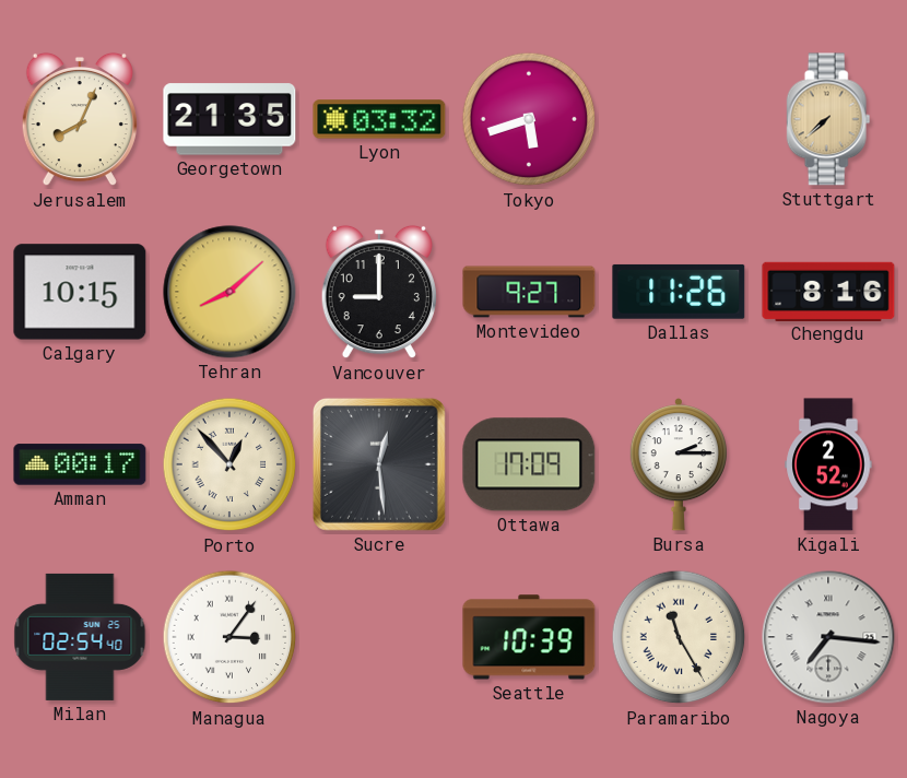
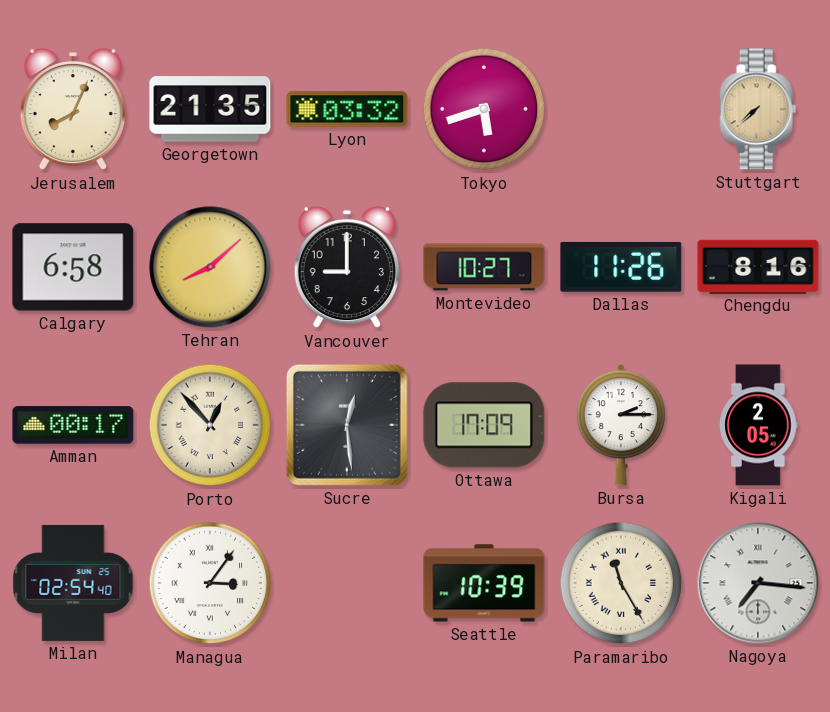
Calgary: 10:15 -> 6:58 (73, 267)
Montevideo: 9:27 -> 10:27 (484, 267)
Kigali: 2:52 -> 2:05 (758, 425)
